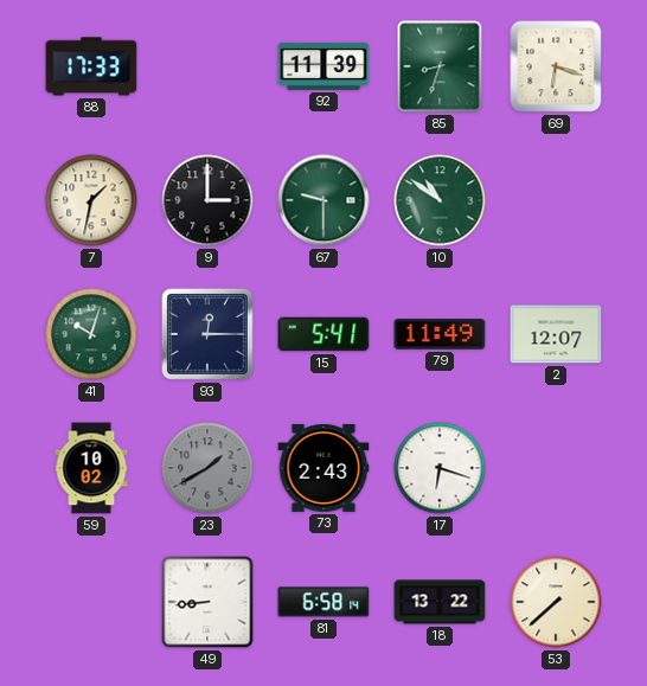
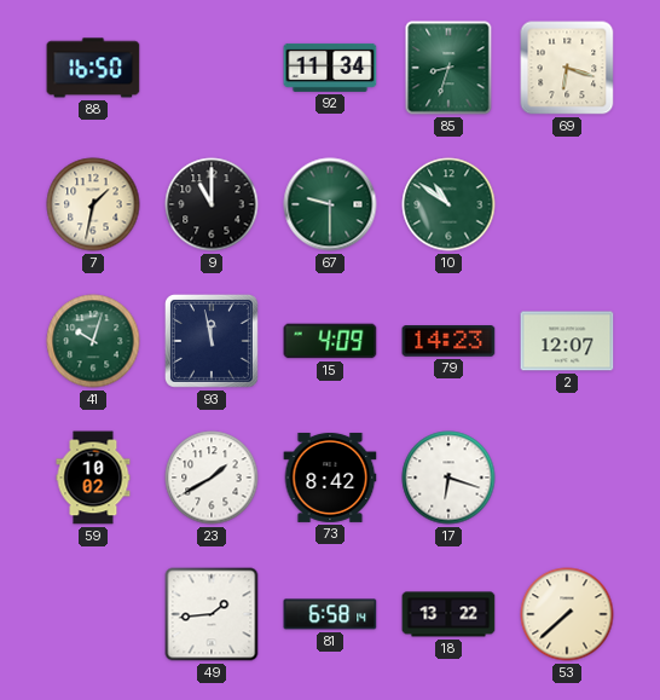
88: 17:33 -> 16:50 (93, 68)
92: 11:39 -> 11:34 (330, 68)
9: 3:00 -> 11:00 (212, 204)
93: 12:15 -> 11:58 (212, 341)
15: 5:41 -> 4:09 (330, 341)
79: 11:49 -> 14:23 (448, 341)
23 dial: grey -> white (212, 478)
73: 2:43 -> 8:42 (330, 478)
49: 8:44 -> 1:44 (212, 614)
